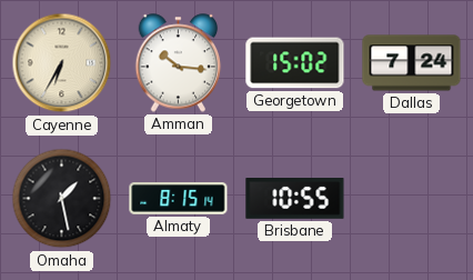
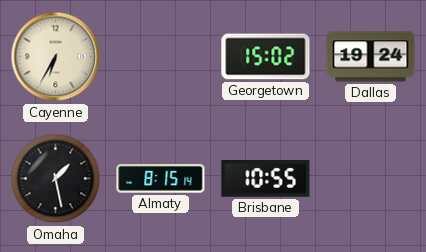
Amman: 10:16 -> none (179, 63)
Dallas: 7:24 -> 19:24 (371, 57)
